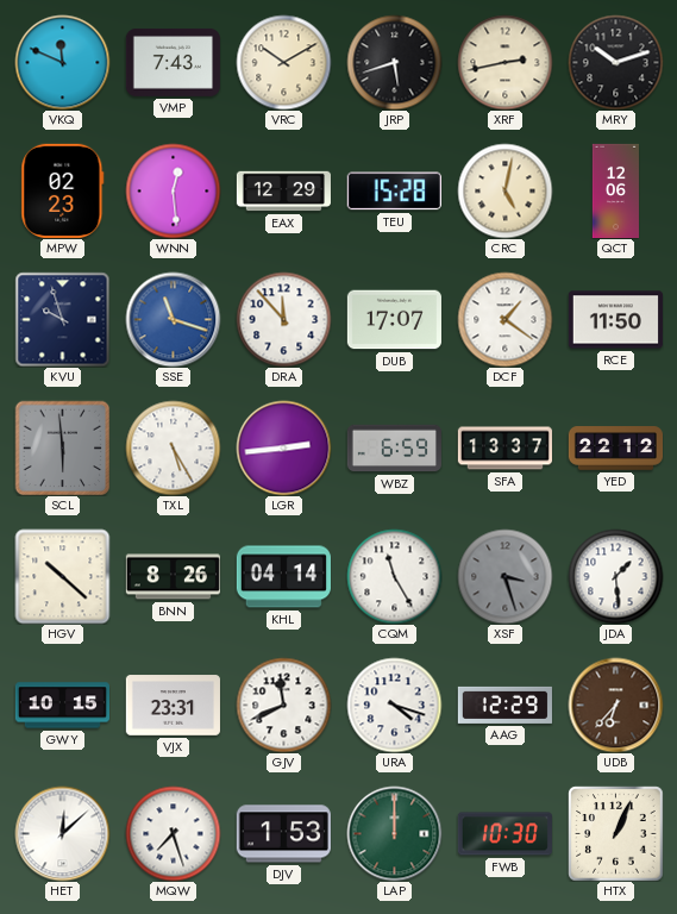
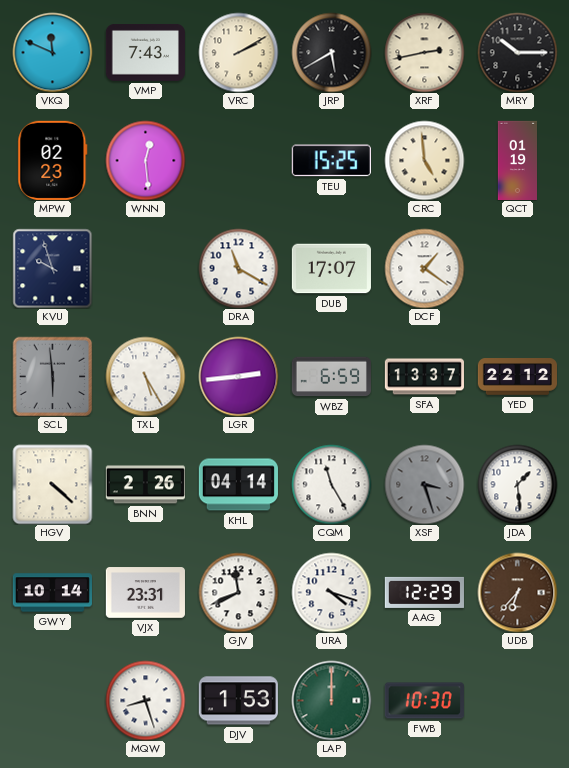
VRC: 10:10 -> 2:10 (238, 52)
JRP: 5:42 -> 5:40 (331, 52)
MRY: 10:12 -> 10:15 (517, 52)
EAX: 12:29 -> none (283, 192)
TEU: 15:28 -> 15:25 (331, 161)
CRC: 5:02 -> 4:59 (424, 160)
QCT: 12:06 -> 01:19 (517, 160)
SSE: 11:18 -> none (173, 319)
DRA: 11:53 -> 11:20 (238, 268)
RCE: 11:50 -> none (615, 320)
HGV: 10:22 -> 4:22 (52, 484)
BNN: 8:26 -> 2:26 (145, 485)
GWY: 10:15 -> 10:14 (52, 593)
HET: 12:08 -> none (62, 833)
MQW: 7:27 -> 8:27 (145, 700)
HTX: 1:04 -> none (615, 833)
